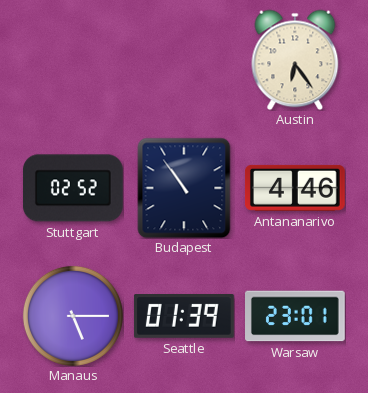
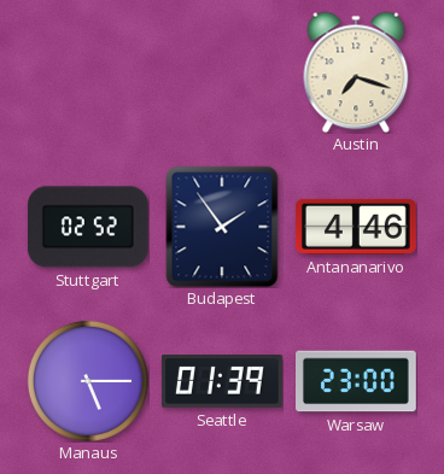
Austin: 6:24 -> 7:18 (356, 72)
Budapest: 10:54 -> 1:54 (222, 227)
Warsaw: 23:01 -> 23:00 (357, 381)
